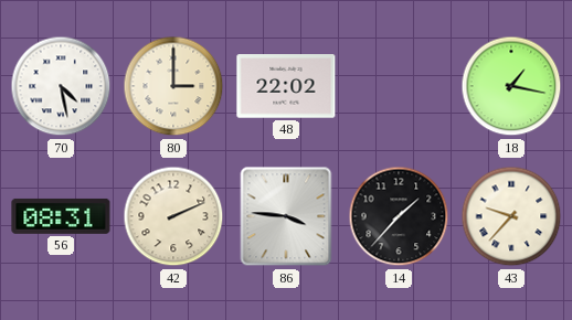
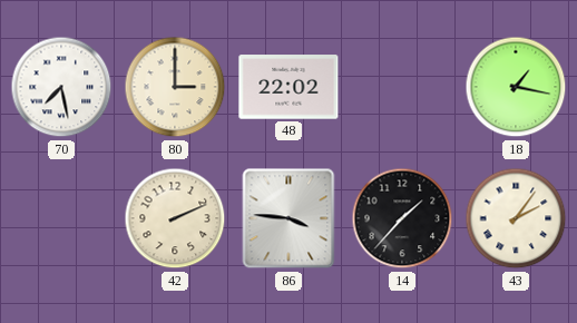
70: 4:28 -> 7:28 (61, 87)
56: 08:31 -> none (61, 216)
43: 9:37 -> 2:06 (516, 218)
